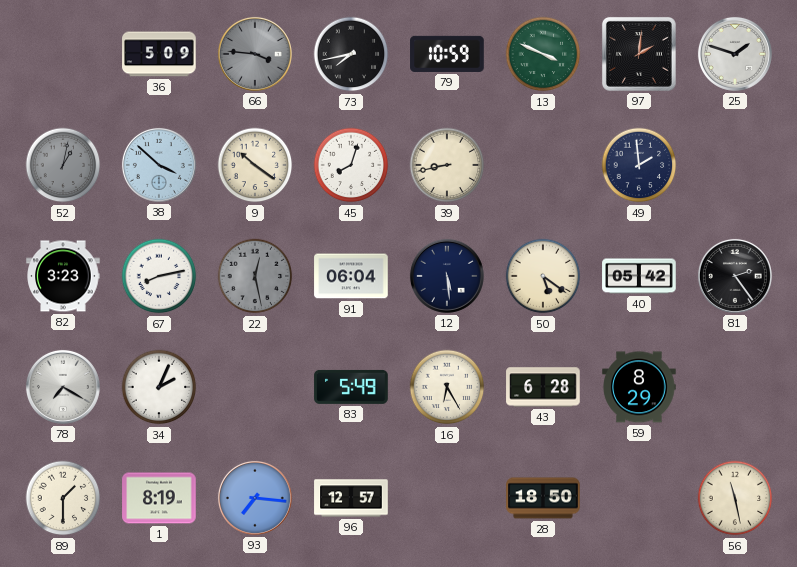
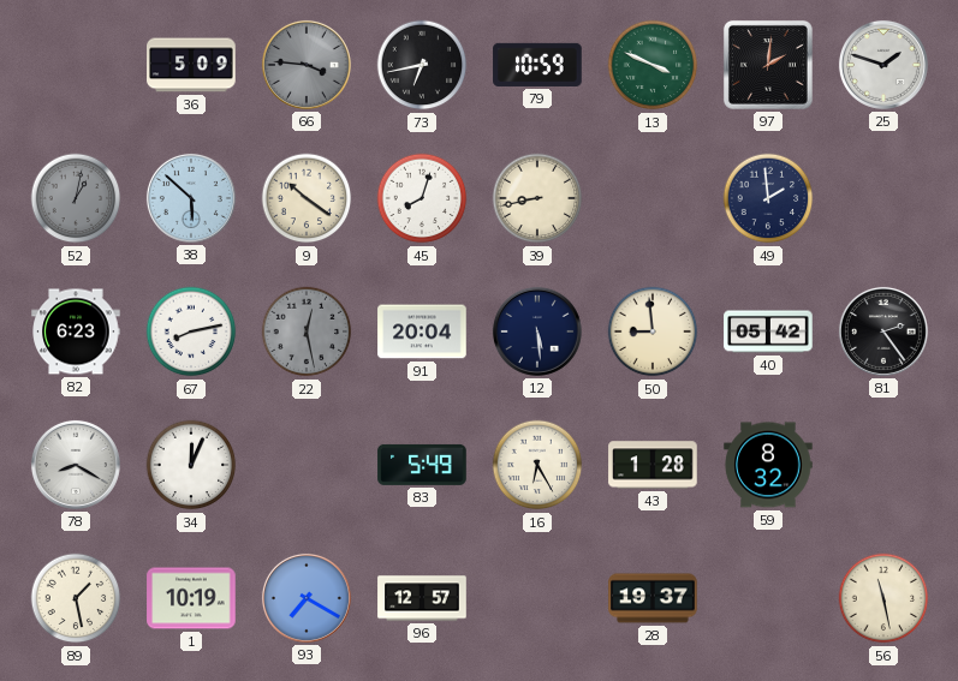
73: 7:43 -> 6:43 (422, 65)
38: 3:52 -> 5:52 (191, 198)
82: 3:23 -> 6:23 (76, 331)
91: 06:04 -> 20:04 (422, 331)
50: 5:21 -> 8:59 (653, 331)
78: 7:20 -> 8:20 (76, 465)
34: 2:04 -> 12:04 (191, 465)
43: 6:28 -> 1:28 (653, 465)
59: 8:29 -> 8:32 (768, 465)
89: 1:30 -> 1:28 (76, 598)
1: 8:19 -> 10:19 (191, 598)
93: 7:16 -> 7:20 (307, 598)
28: 18:50 -> 19:37 (653, 598)
